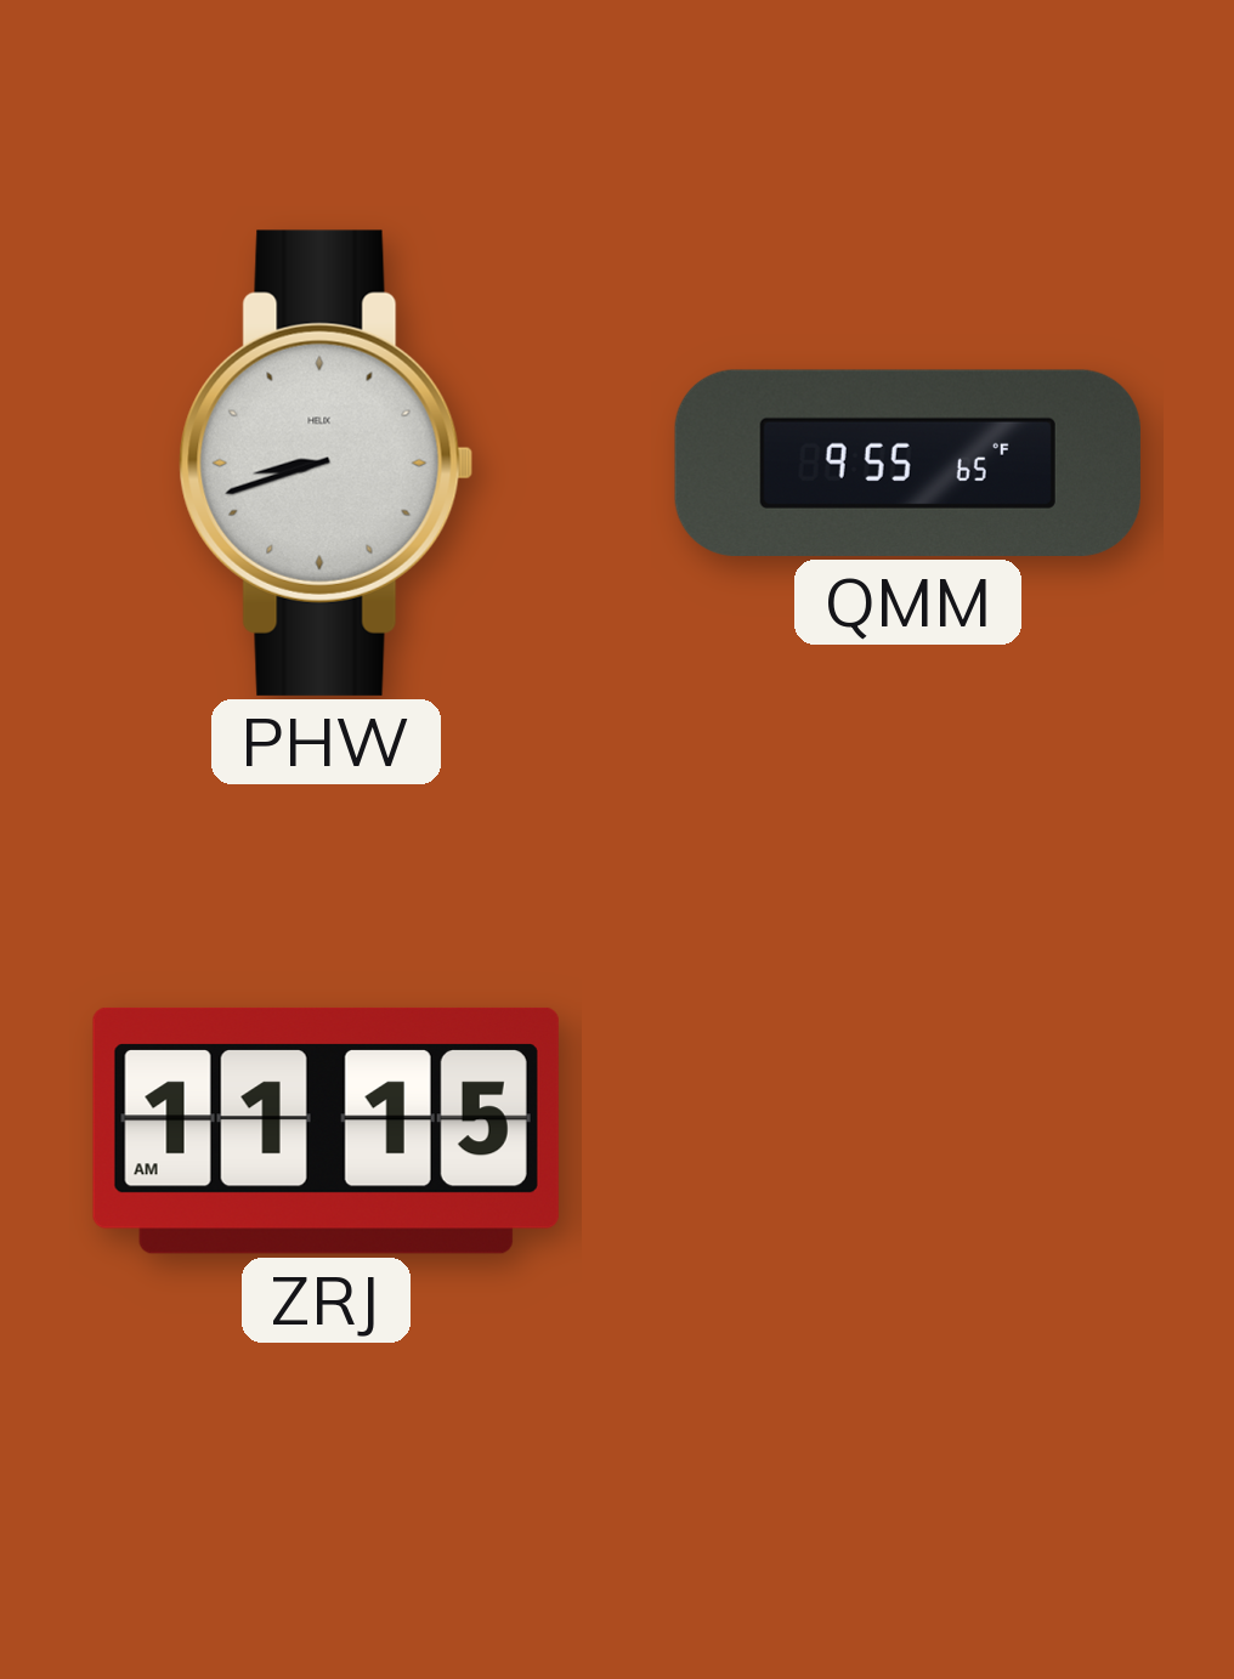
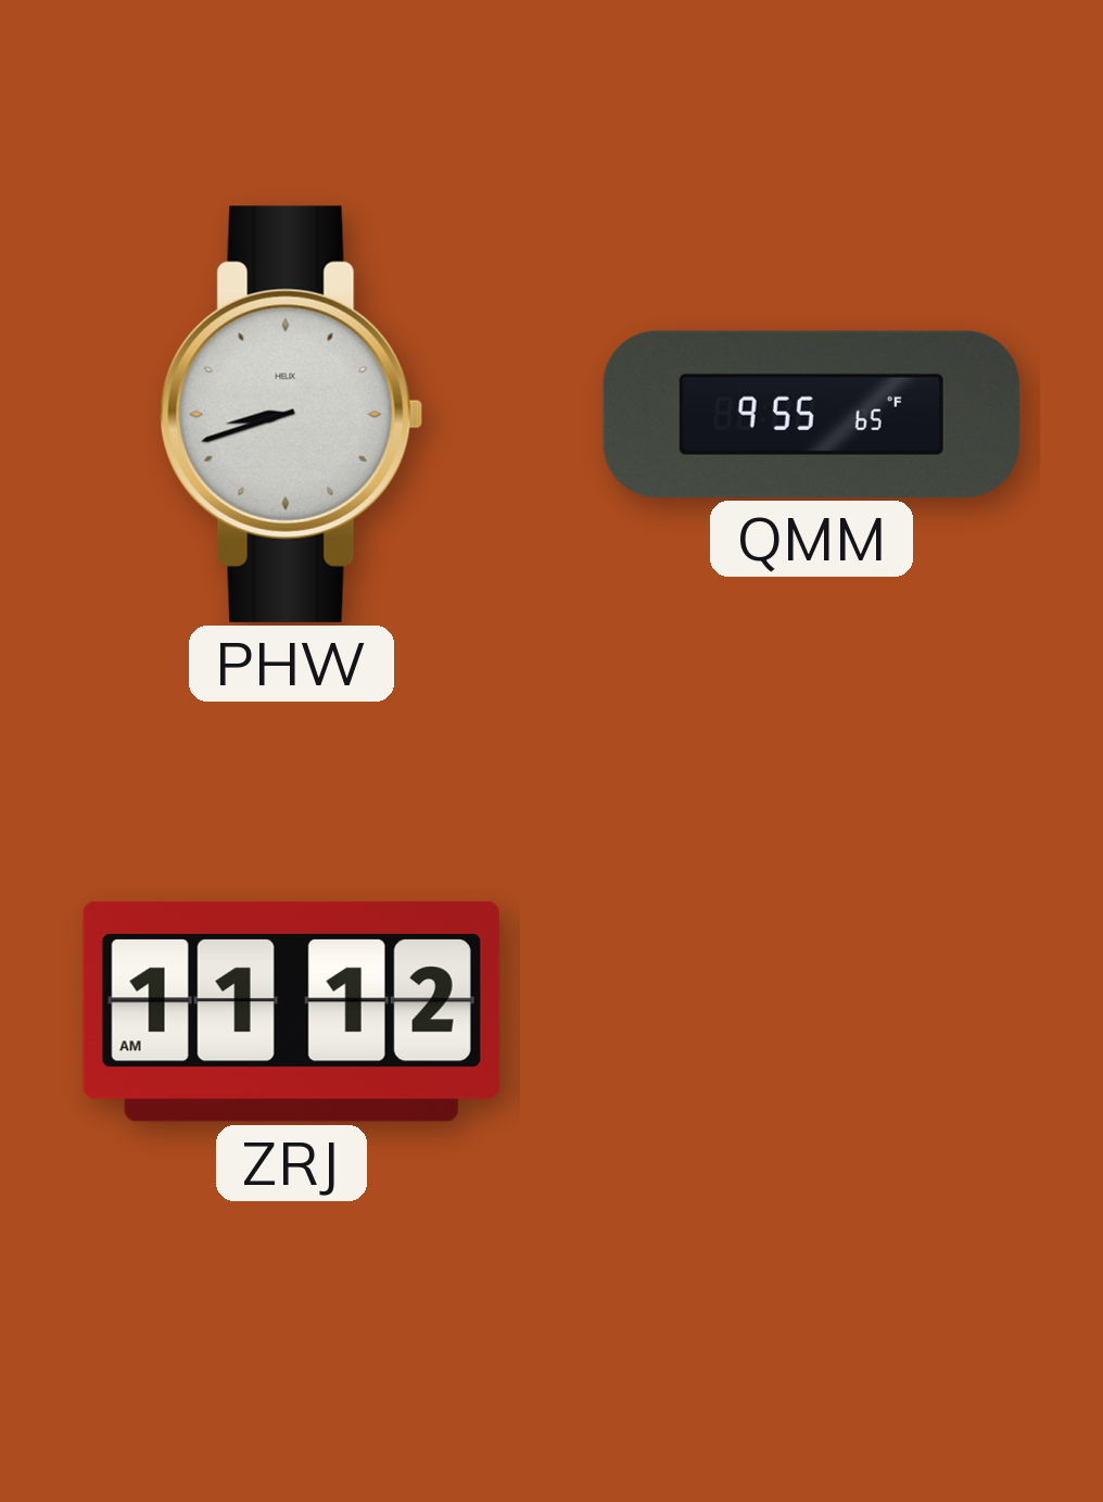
ZRJ: 11:15 -> 11:12 (291, 1011)
